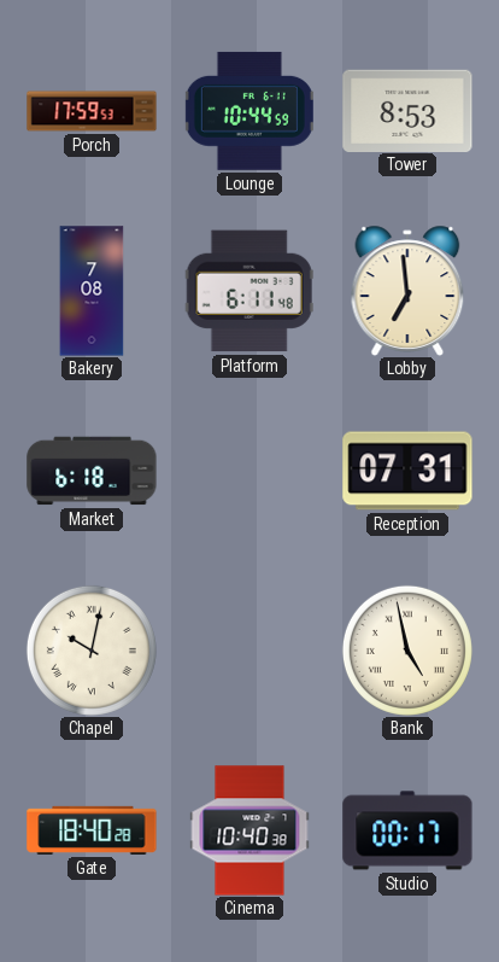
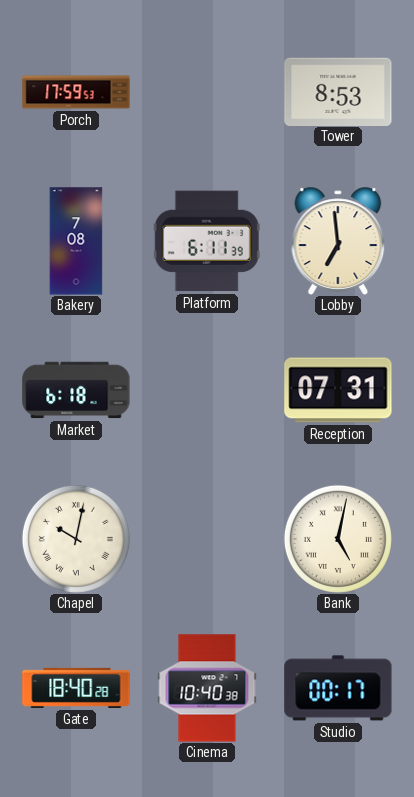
Lounge: 10:44 -> none (249, 111)
Platform: 6:11:48 -> 6:11:39 (207, 241)
Bank: 4:58 -> 5:02 (338, 539)
